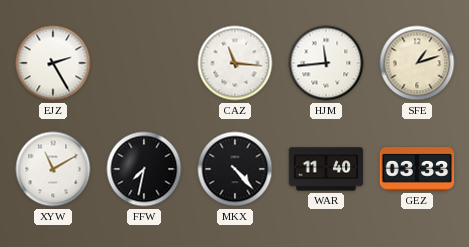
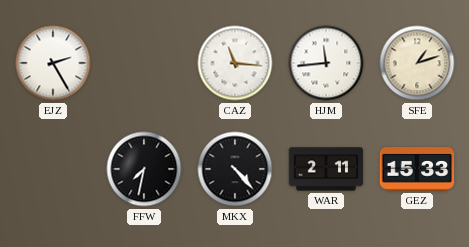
XYW: 11:10 -> none (53, 169)
WAR: 11:40 -> 2:11 (326, 169)
GEZ: 03:33 -> 15:33 (417, 169)
